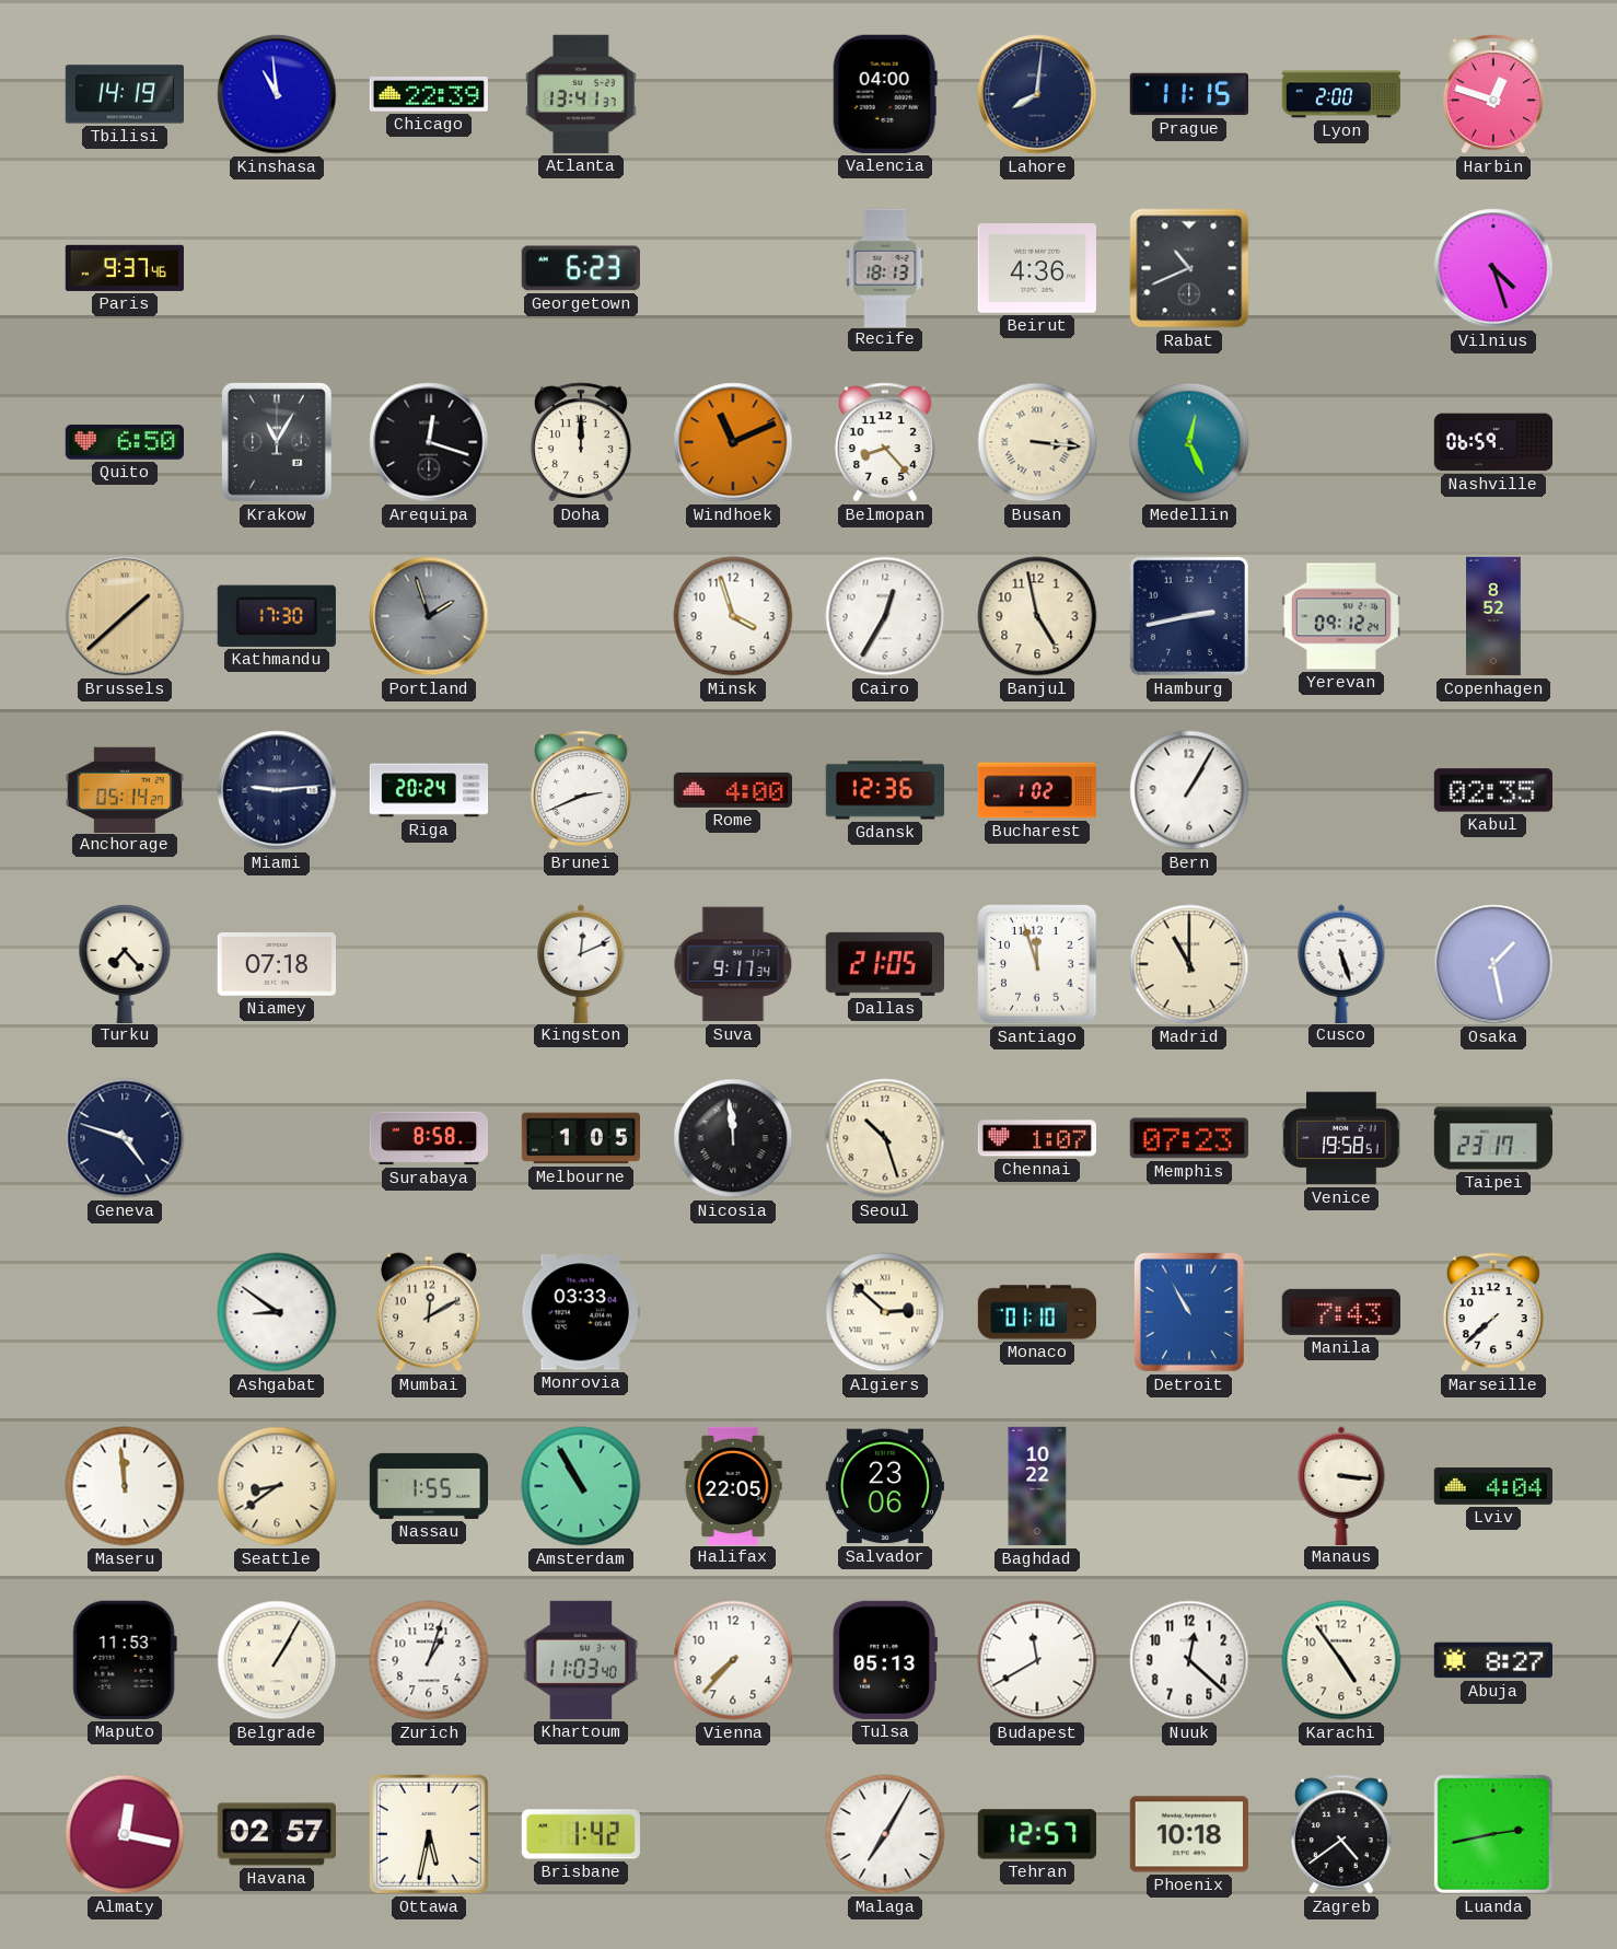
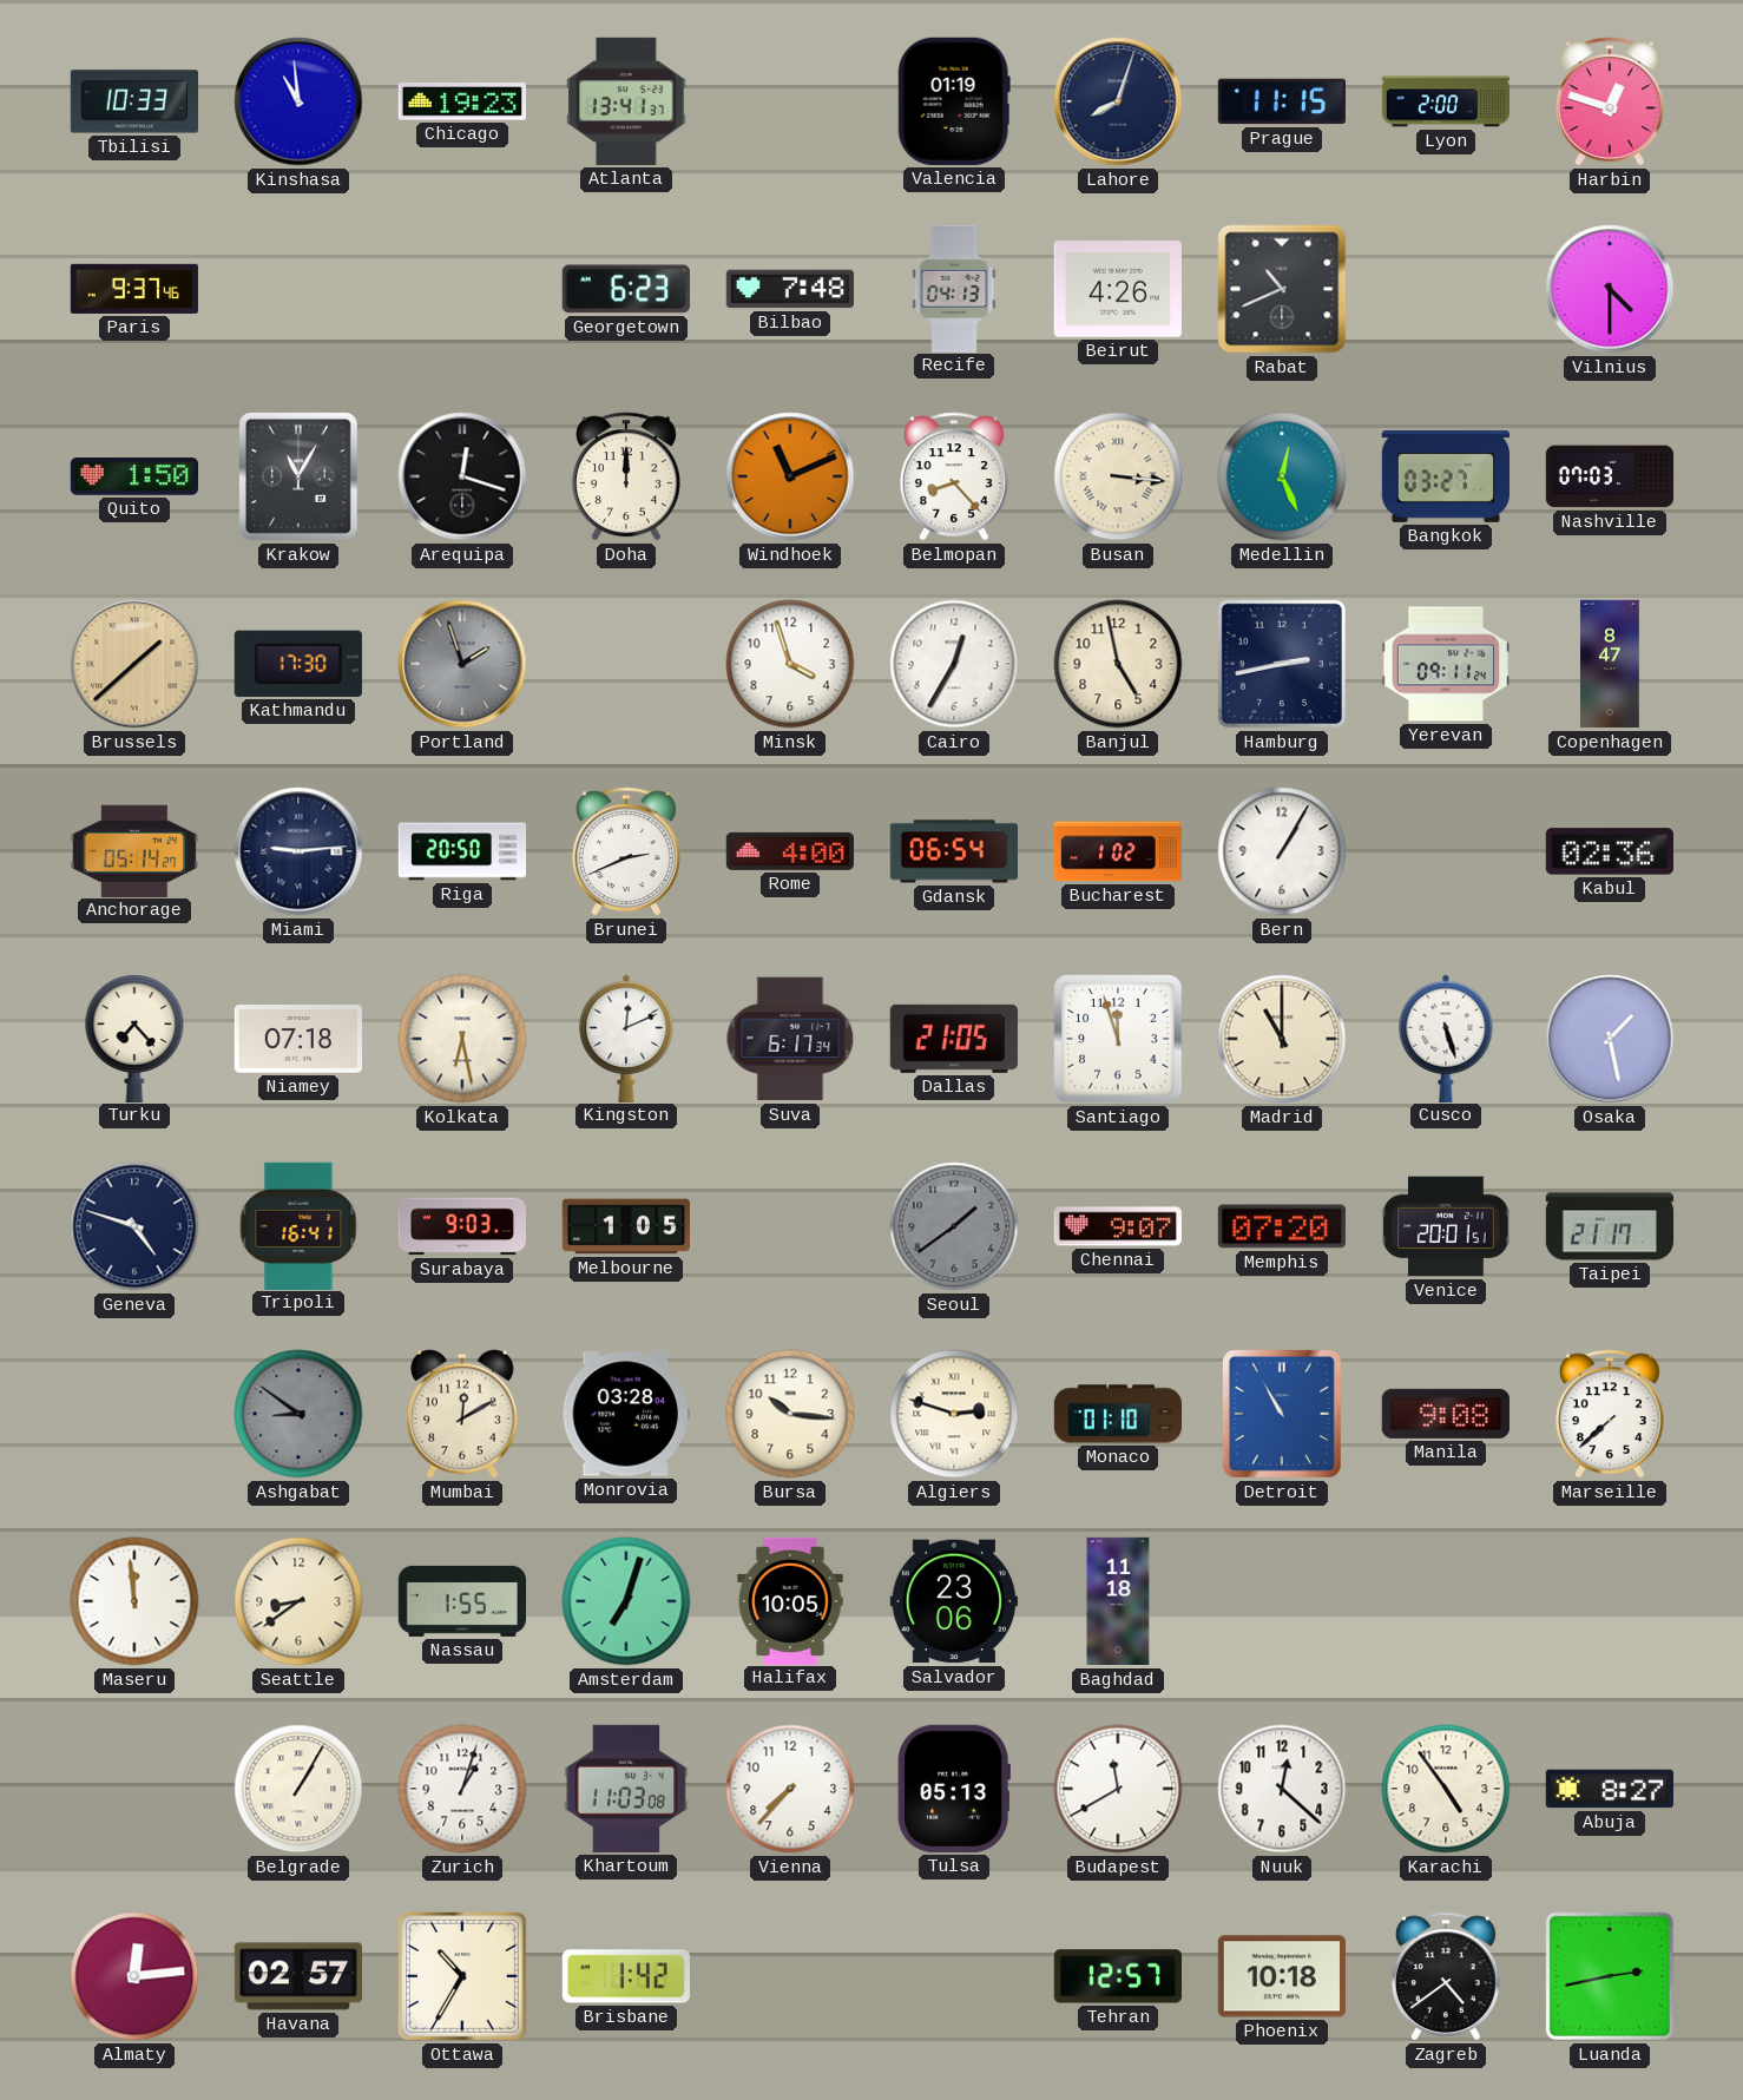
Tbilisi: 14:19 -> 10:33 (133, 101)
Chicago: 22:39 -> 19:23 (462, 103)
Valencia: 04:00 -> 01:19 (954, 101)
Lahore: 8:01 -> 8:03 (1118, 101)
Bilbao: none -> 7:48 (789, 289)
Recife: 18:13 -> 04:13 (954, 288)
Beirut: 4:36 -> 4:26 (1118, 289)
Vilnius: 4:27 -> 4:30 (1610, 289)
Quito: 6:50 -> 1:50 (133, 476)
Bangkok: none -> 03:27 (1445, 476)
Nashville: 06:59 -> 07:03 (1610, 476)
Yerevan: 09:12 -> 09:11 (1445, 664)
Copenhagen: 8:52 -> 8:47 (1610, 664)
Riga: 20:24 -> 20:50 (462, 851)
Gdansk: 12:36 -> 06:54 (953, 851)
Kabul: 02:35 -> 02:36 (1610, 851)
Kolkata: none -> 6:28 (462, 1039)
Suva: 9:17 -> 6:17 (790, 1039)
Tripoli: none -> 16:41 (298, 1225)
Surabaya: 8:58 -> 9:03 (461, 1226)
Nicosia: 11:59 -> none (733, 1138)
Seoul: 10:27 -> 1:39 (954, 1226)
Seoul dial: cream -> grey (954, 1226)
Chennai: 1:07 -> 9:07 (1118, 1226)
Memphis: 07:23 -> 07:20 (1282, 1226)
Venice: 19:58 -> 20:01 (1446, 1226)
Taipei: 23:17 -> 21:17 (1610, 1226)
Ashgabat dial: white -> grey (298, 1414)
Monrovia: 03:33 -> 03:28 (626, 1414)
Bursa: none -> 10:16 (790, 1414)
Algiers: 2:52 -> 2:48 (954, 1414)
Manila: 7:43 -> 9:08 (1446, 1414)
Amsterdam: 10:55 -> 7:03 (626, 1601)
Halifax: 22:05 -> 10:05 (790, 1600)
Baghdad: 10:22 -> 11:18 (1118, 1601)
Manaus: 3:16 -> none (1341, 1485)
Lviv: 4:04 -> none (1492, 1486)
Maputo: 11:53 -> none (125, 1660)
Khartoum: 11:03:40 -> 11:03:08 (626, 1789)
Almaty: 12:17 -> 12:14 (134, 1976)
Ottawa: 5:32 -> 10:35 (462, 1976)
Malaga: 7:05 -> none (885, 1834)
